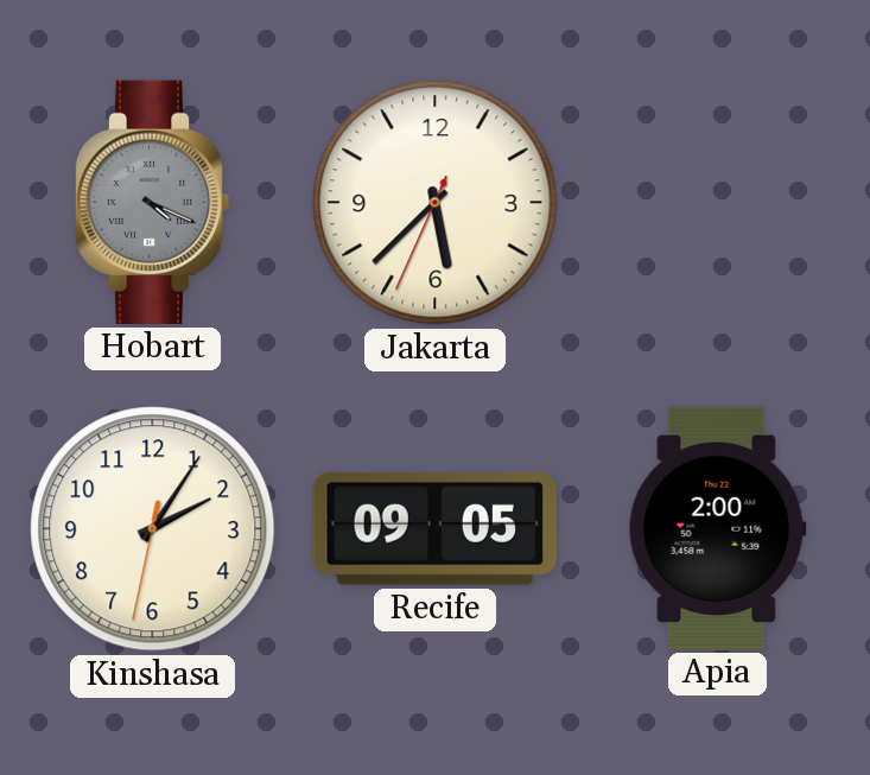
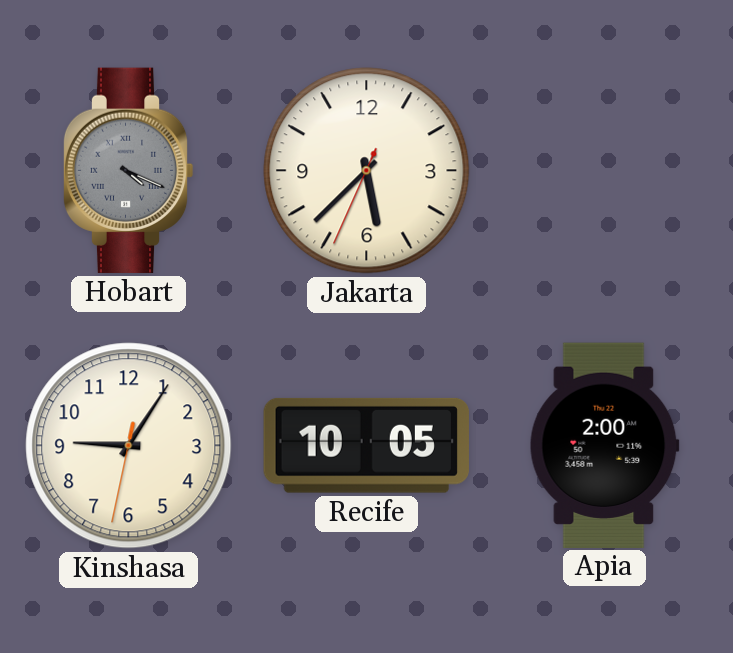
Kinshasa: 2:05 -> 9:05 (129, 446)
Recife: 09:05 -> 10:05 (366, 445)
